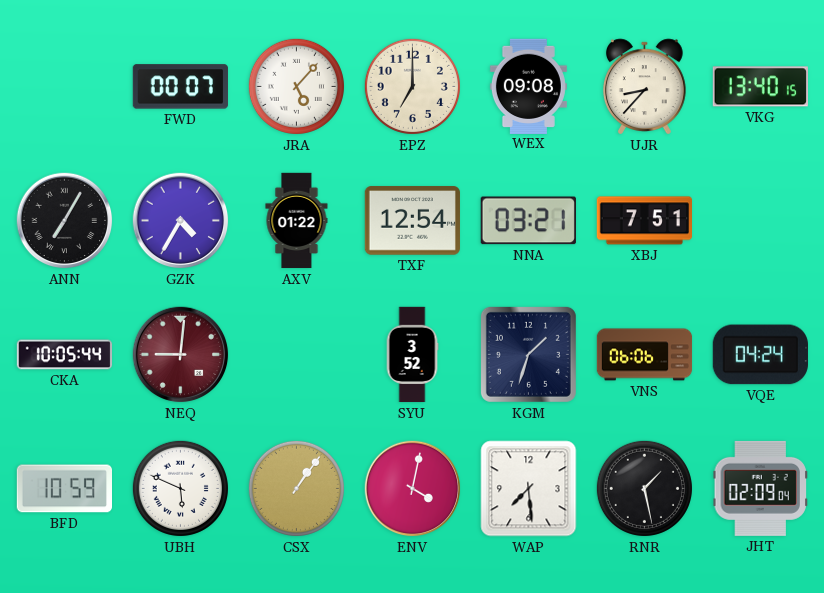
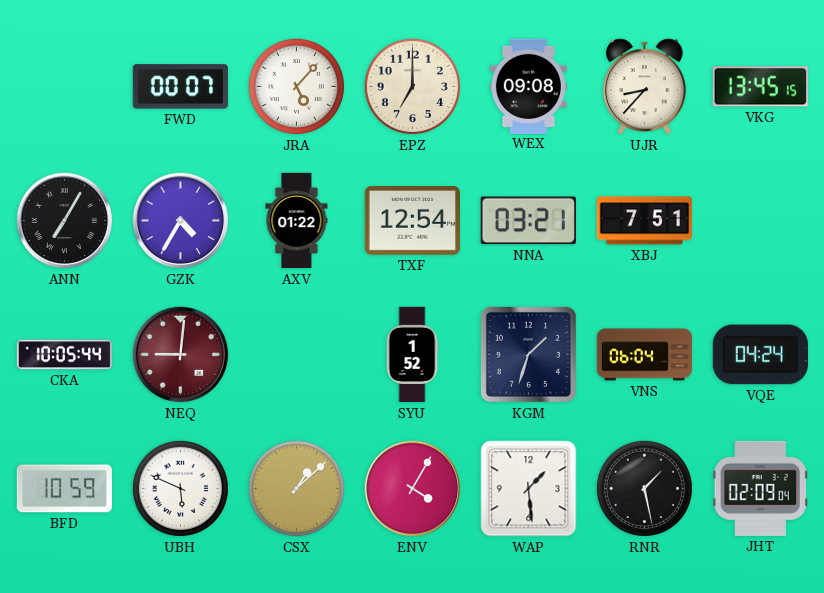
VKG: 13:40 -> 13:45 (760, 87)
SYU: 3:52 -> 1:52 (412, 355)
VNS: 06:06 -> 06:04 (645, 355)
CSX: 1:06 -> 1:08 (296, 488)
ENV: 4:02 -> 4:05 (413, 489)
WAP: 7:29 -> 1:29 (529, 489)
